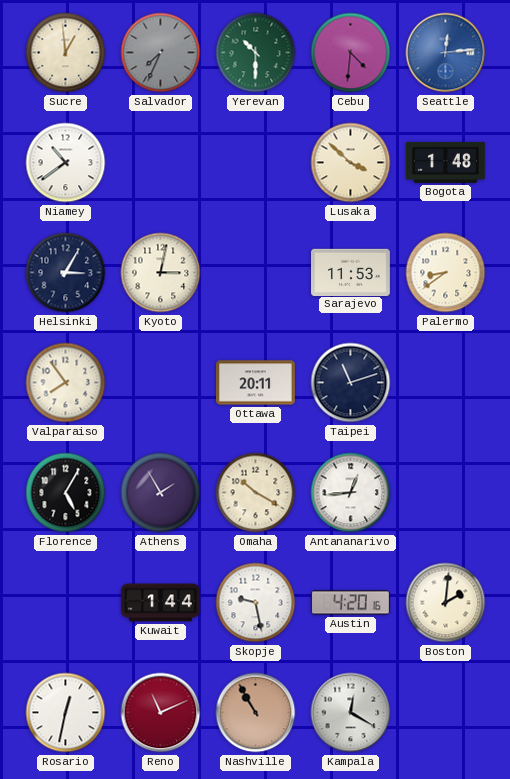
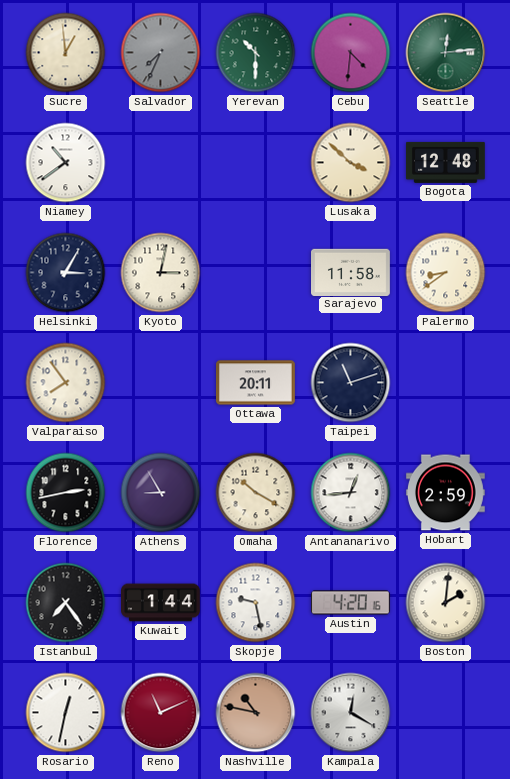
Seattle dial: blue -> green (446, 53)
Bogota: 1:48 -> 12:48 (446, 162)
Sarajevo: 11:53 -> 11:58 (351, 272)
Florence: 5:05 -> 2:43 (66, 493)
Athens: 1:55 -> 8:55 (161, 493)
Hobart: none -> 2:59 (446, 493)
Istanbul: none -> 7:24 (66, 603)
Nashville: 10:55 -> 10:47 (256, 713)
